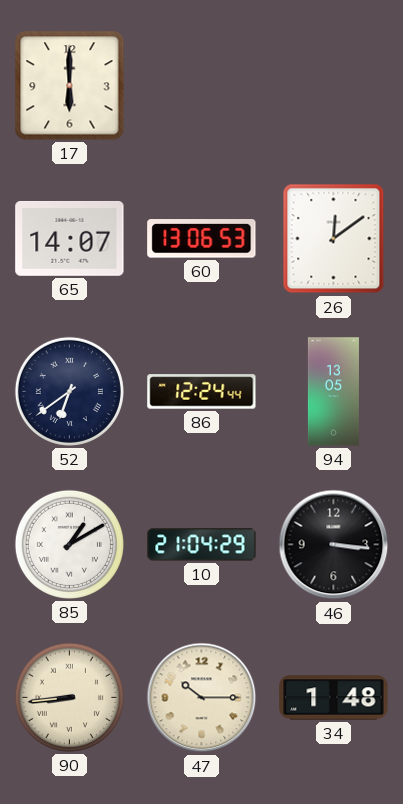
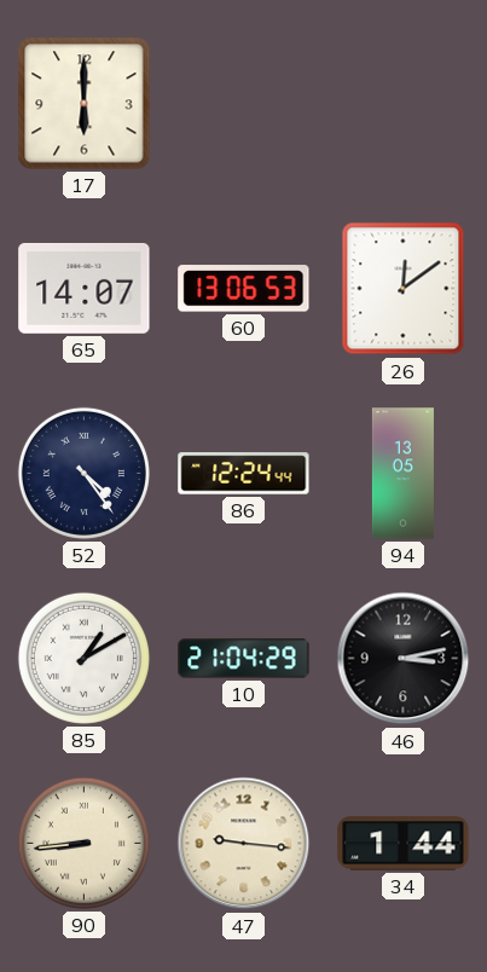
52: 6:39 -> 4:24 (83, 473)
46: 3:16 -> 3:13 (404, 659)
47: 10:15 -> 9:16 (244, 844)
34: 1:48 -> 1:44 (404, 844)
